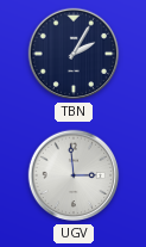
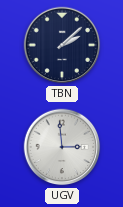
TBN: 2:05 -> 2:08 (62, 45)
